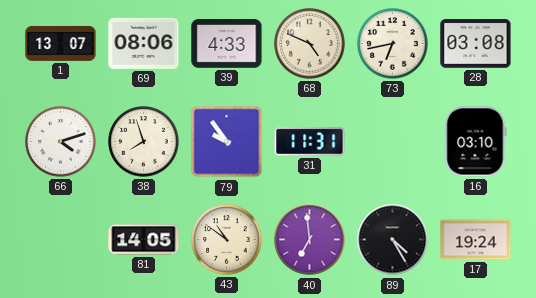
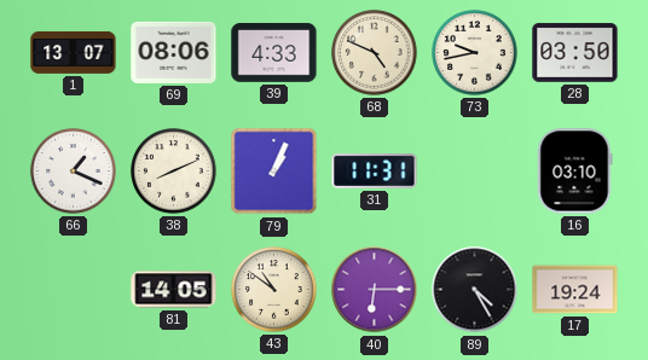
73: 6:43 -> 9:43 (475, 53)
28: 03:08 -> 03:50 (575, 53)
66: 4:12 -> 1:19 (74, 172)
38: 7:57 -> 8:11 (174, 172)
79: 9:54 -> 1:04 (274, 172)
40: 6:59 -> 6:15 (375, 290)
